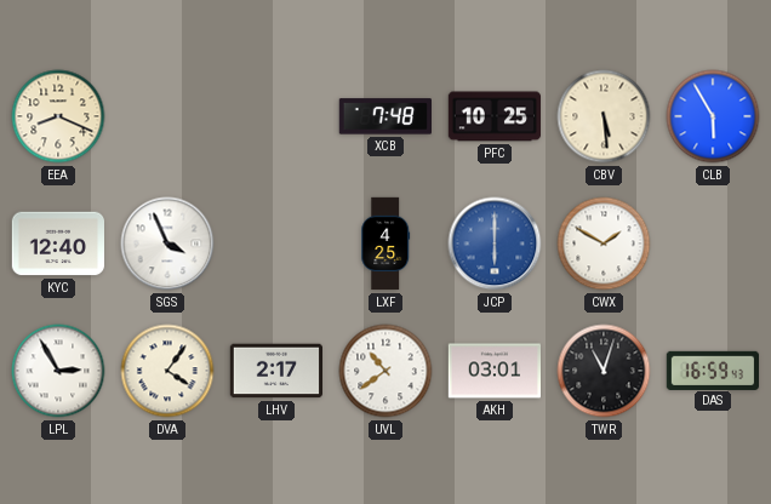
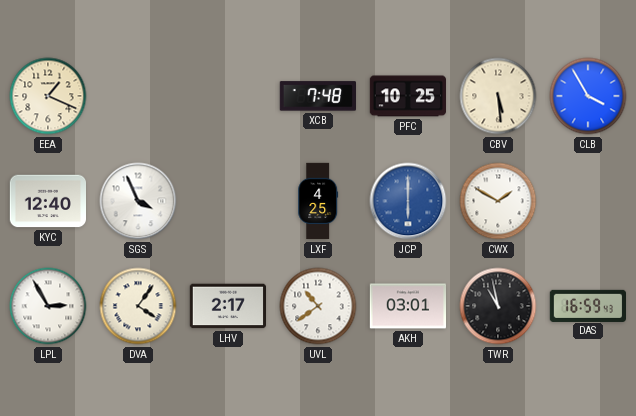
EEA: 8:19 -> 1:19 (48, 96)
CLB: 5:55 -> 3:55 (588, 96)
TWR: 11:03 -> 10:58 (498, 306)
